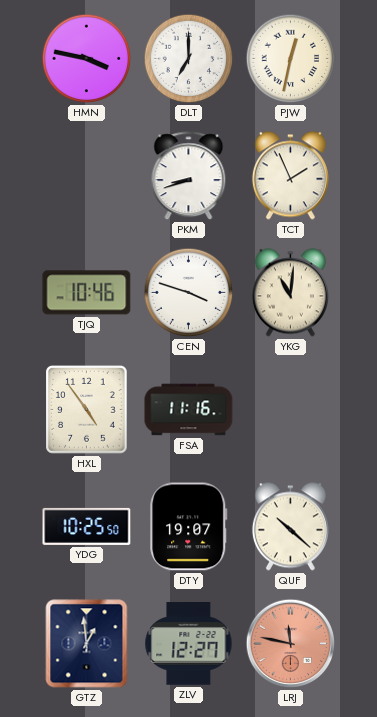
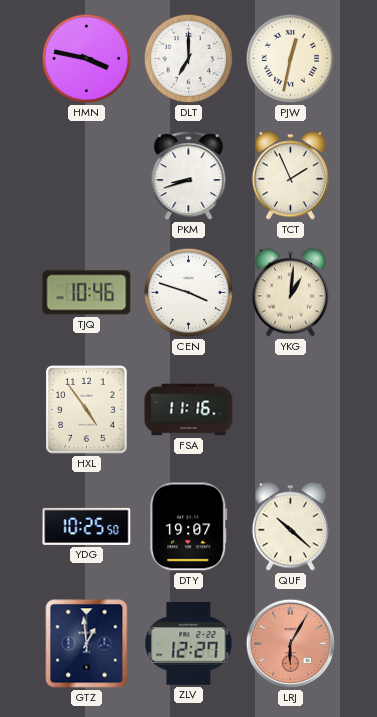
YKG: 11:01 -> 1:01 (290, 293)
LRJ: 11:47 -> 6:05 (291, 644)
